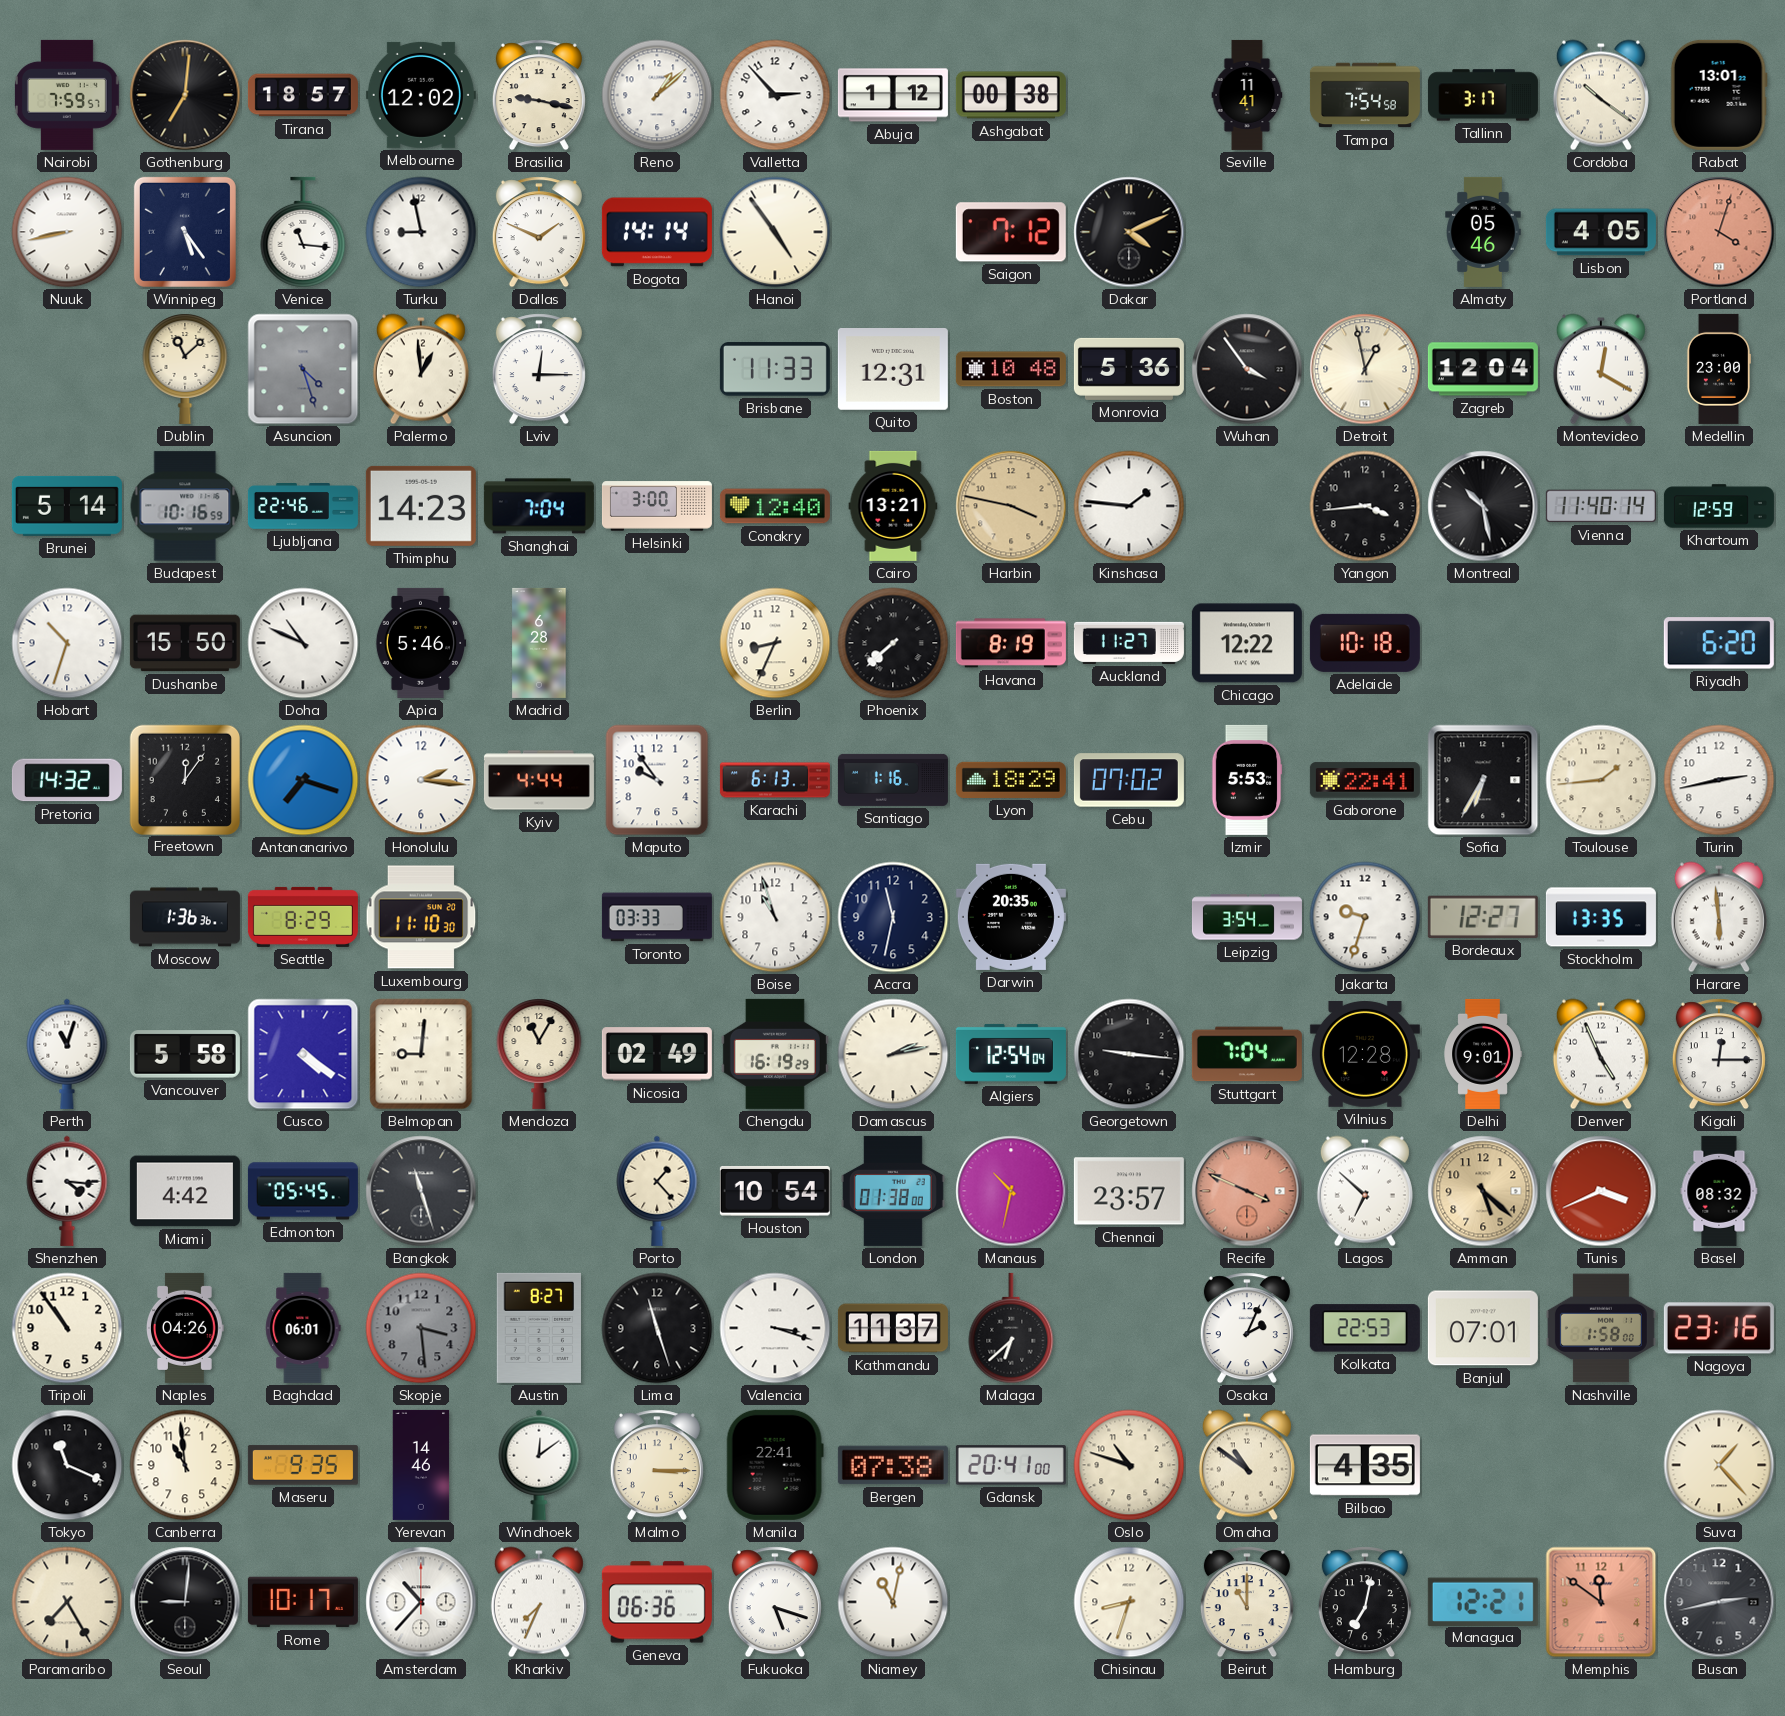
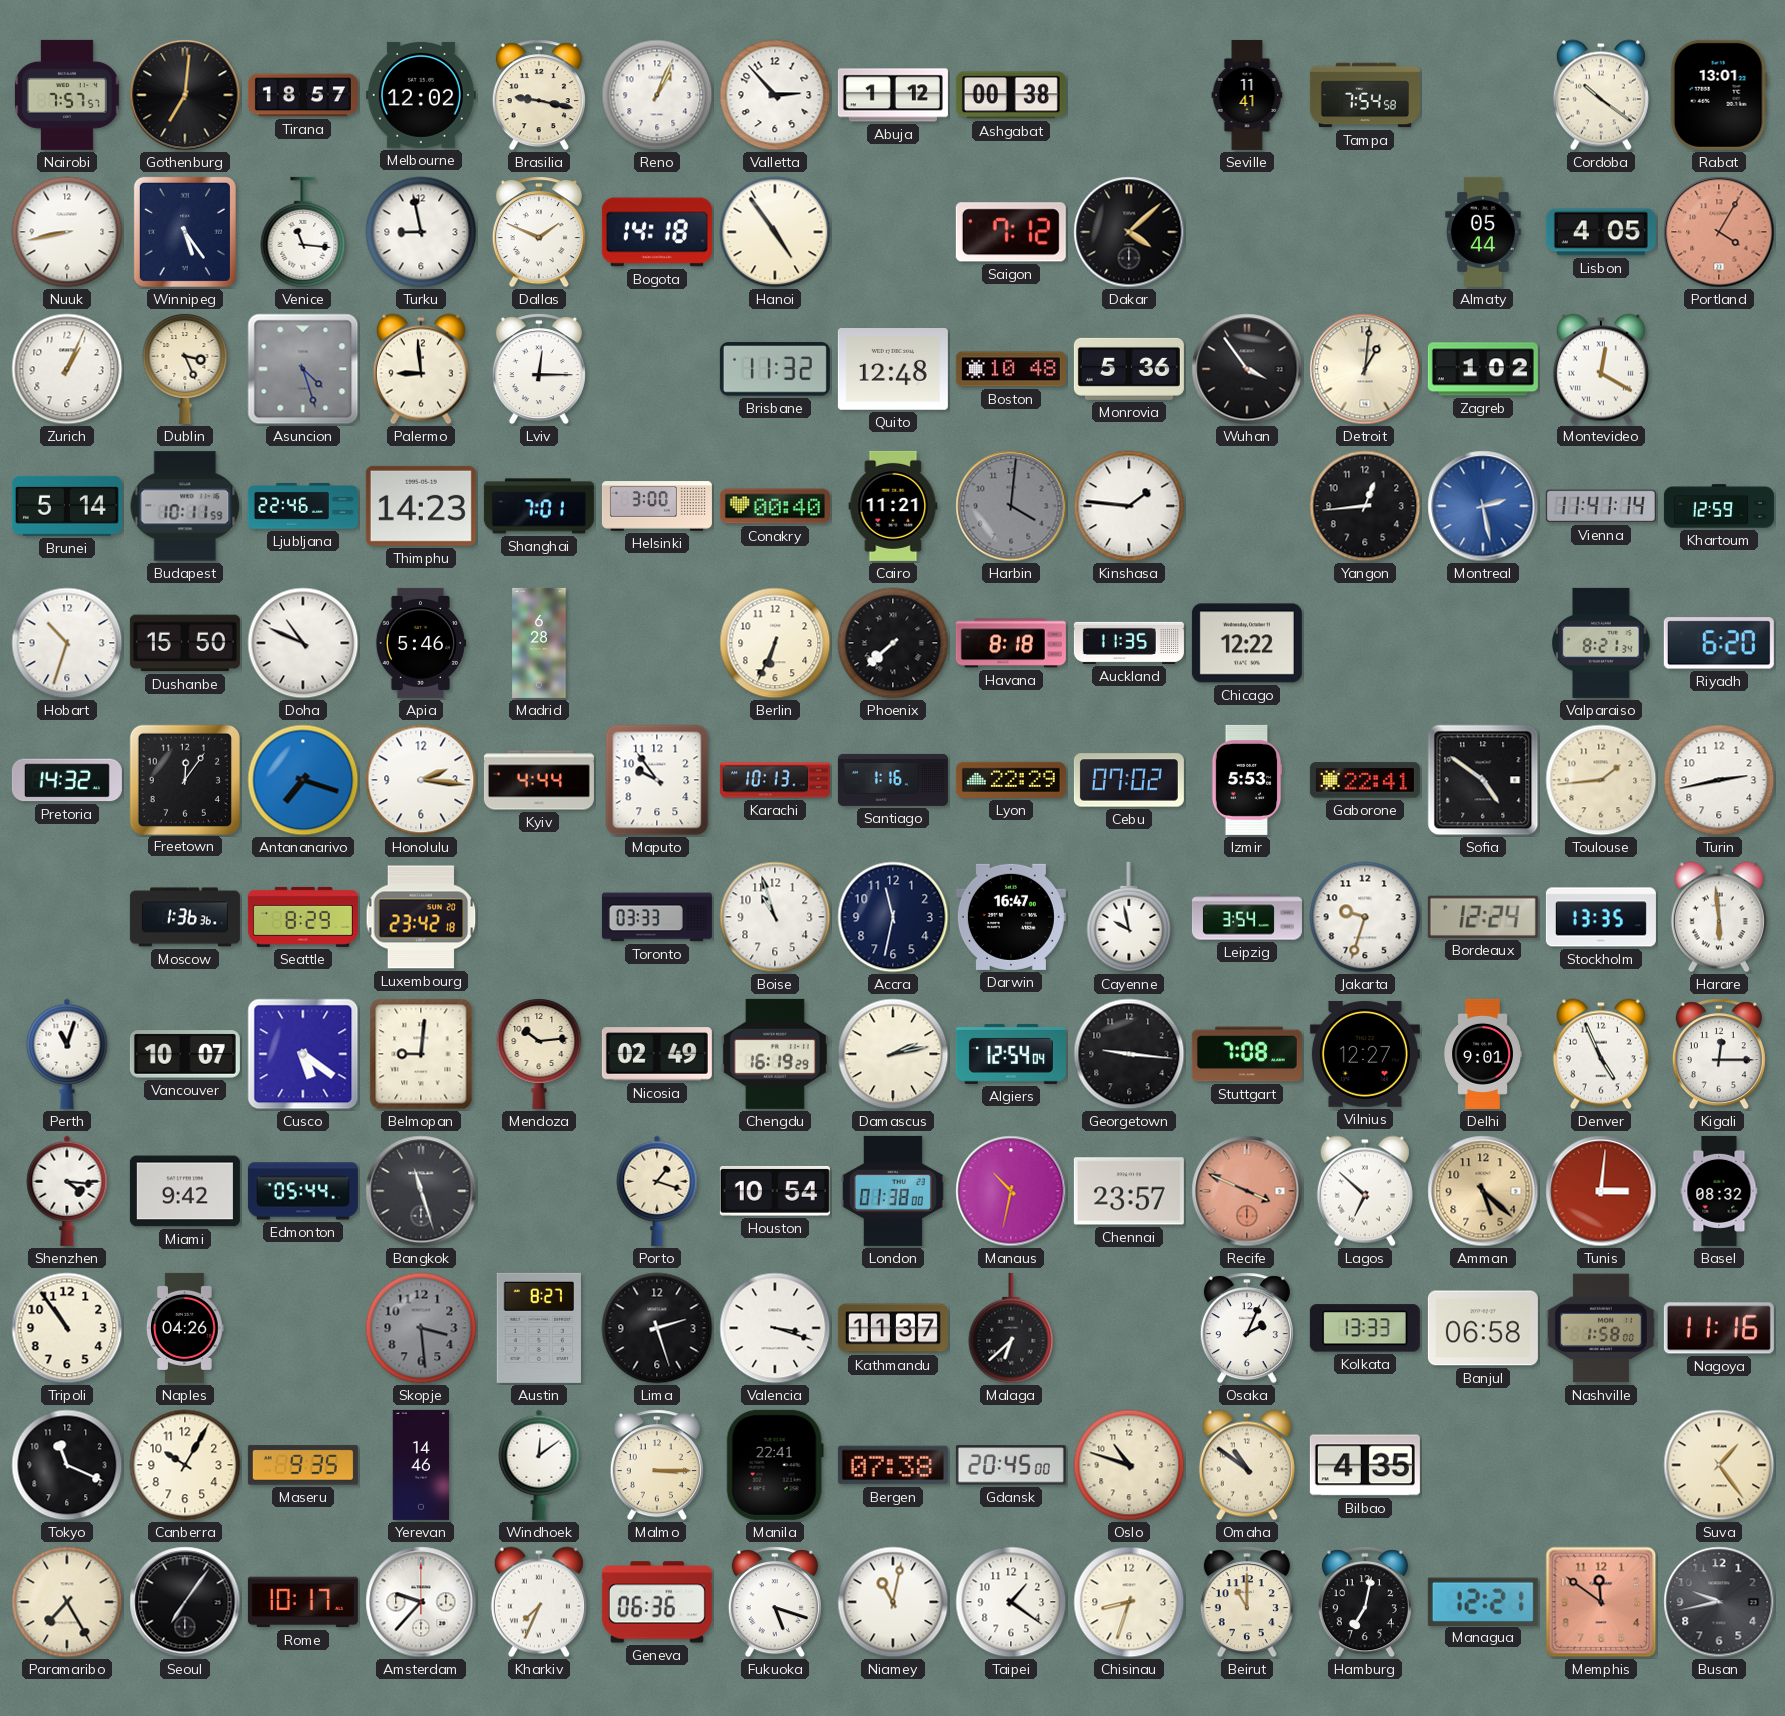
Nairobi: 7:59 -> 7:57 (67, 95)
Reno: 1:08 -> 1:04 (657, 95)
Tallinn: 3:17 -> none (1483, 95)
Bogota: 14:14 -> 14:18 (657, 232)
Dakar: 4:11 -> 4:08 (1129, 232)
Almaty: 05:46 -> 05:44 (1483, 232)
Portland: 4:03 -> 4:05 (1719, 232)
Zurich: none -> 1:04 (67, 369)
Dublin: 11:08 -> 3:26 (185, 369)
Palermo: 12:59 -> 8:59 (421, 369)
Brisbane: 11:33 -> 11:32 (775, 369)
Quito: 12:31 -> 12:48 (893, 370)
Detroit: 12:58 -> 1:01 (1365, 369)
Zagreb: 12:04 -> 1:02 (1483, 369)
Medellin: 23:00 -> none (1718, 369)
Budapest: 10:16 -> 10:11 (185, 506)
Shanghai: 7:04 -> 7:01 (539, 506)
Conakry: 12:40 -> 00:40 (775, 506)
Cairo: 13:21 -> 11:21 (893, 506)
Harbin: 3:47 -> 4:01 (1011, 506)
Harbin dial: champagne -> grey (1011, 506)
Yangon: 3:44 -> 12:44 (1365, 506)
Montreal: 10:28 -> 2:28 (1483, 506)
Montreal dial: black -> blue (1483, 506)
Vienna: 11:40 -> 11:41 (1601, 506)
Berlin: 8:34 -> 6:34 (775, 643)
Havana: 8:19 -> 8:18 (1011, 643)
Auckland: 11:27 -> 11:35 (1129, 643)
Adelaide: 10:18 -> none (1365, 643)
Valparaiso: none -> 8:21 (1601, 643)
Karachi: 6:13 -> 10:13 (775, 780)
Lyon: 18:29 -> 22:29 (1011, 780)
Sofia: 6:35 -> 4:51 (1483, 780)
Luxembourg: 11:10 -> 23:42 (421, 917)
Darwin: 20:35 -> 16:47 (1011, 917)
Cayenne: none -> 9:58 (1129, 917)
Bordeaux: 12:27 -> 12:24 (1483, 917)
Vancouver: 5:58 -> 10:07 (185, 1054)
Cusco: 4:21 -> 5:21 (303, 1054)
Mendoza: 11:05 -> 10:14 (539, 1054)
Stuttgart: 7:04 -> 7:08 (1247, 1054)
Vilnius: 12:28 -> 12:27 (1365, 1054)
Miami: 4:42 -> 9:42 (185, 1191)
Edmonton: 05:45 -> 05:44 (303, 1191)
Porto: 1:23 -> 1:18 (657, 1191)
Tunis: 3:41 -> 3:01 (1601, 1191)
Baghdad: 06:01 -> none (303, 1328)
Lima: 11:27 -> 2:27 (657, 1328)
Kolkata: 22:53 -> 13:33 (1365, 1328)
Banjul: 07:01 -> 06:58 (1483, 1328)
Nagoya: 23:16 -> 11:16 (1719, 1328)
Canberra: 10:59 -> 10:05 (185, 1465)
Gdansk: 20:41 -> 20:45 (1011, 1465)
Suva: 1:23 -> 1:24 (1719, 1465)
Seoul: 9:01 -> 7:06 (185, 1602)
Amsterdam: 10:37 -> 9:37 (421, 1602)
Taipei: none -> 1:21 (1011, 1602)
Busan: 2:43 -> 9:43 (1719, 1602)
